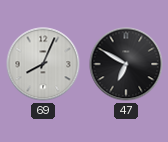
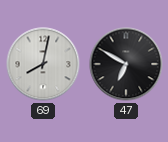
69: 8:04 -> 8:02 (43, 64)
